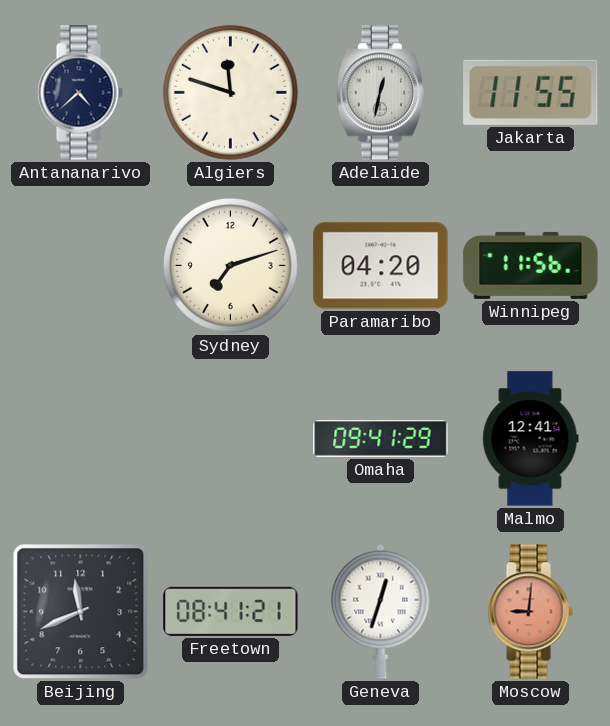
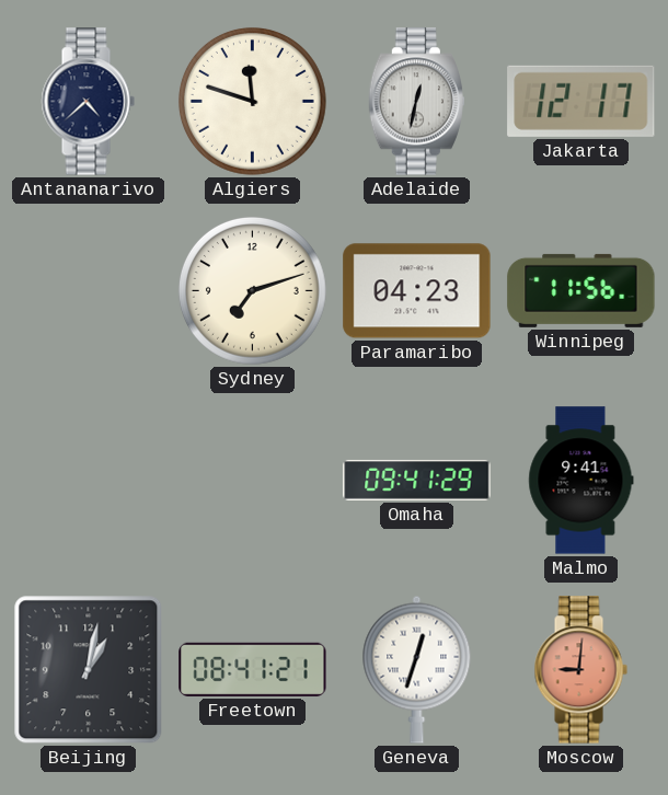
Jakarta: 11:55 -> 12:17 (581, 101)
Paramaribo: 04:20 -> 04:23 (417, 291)
Malmo: 12:41 -> 9:41 (581, 481)
Beijing: 11:41 -> 1:02 (89, 670)
